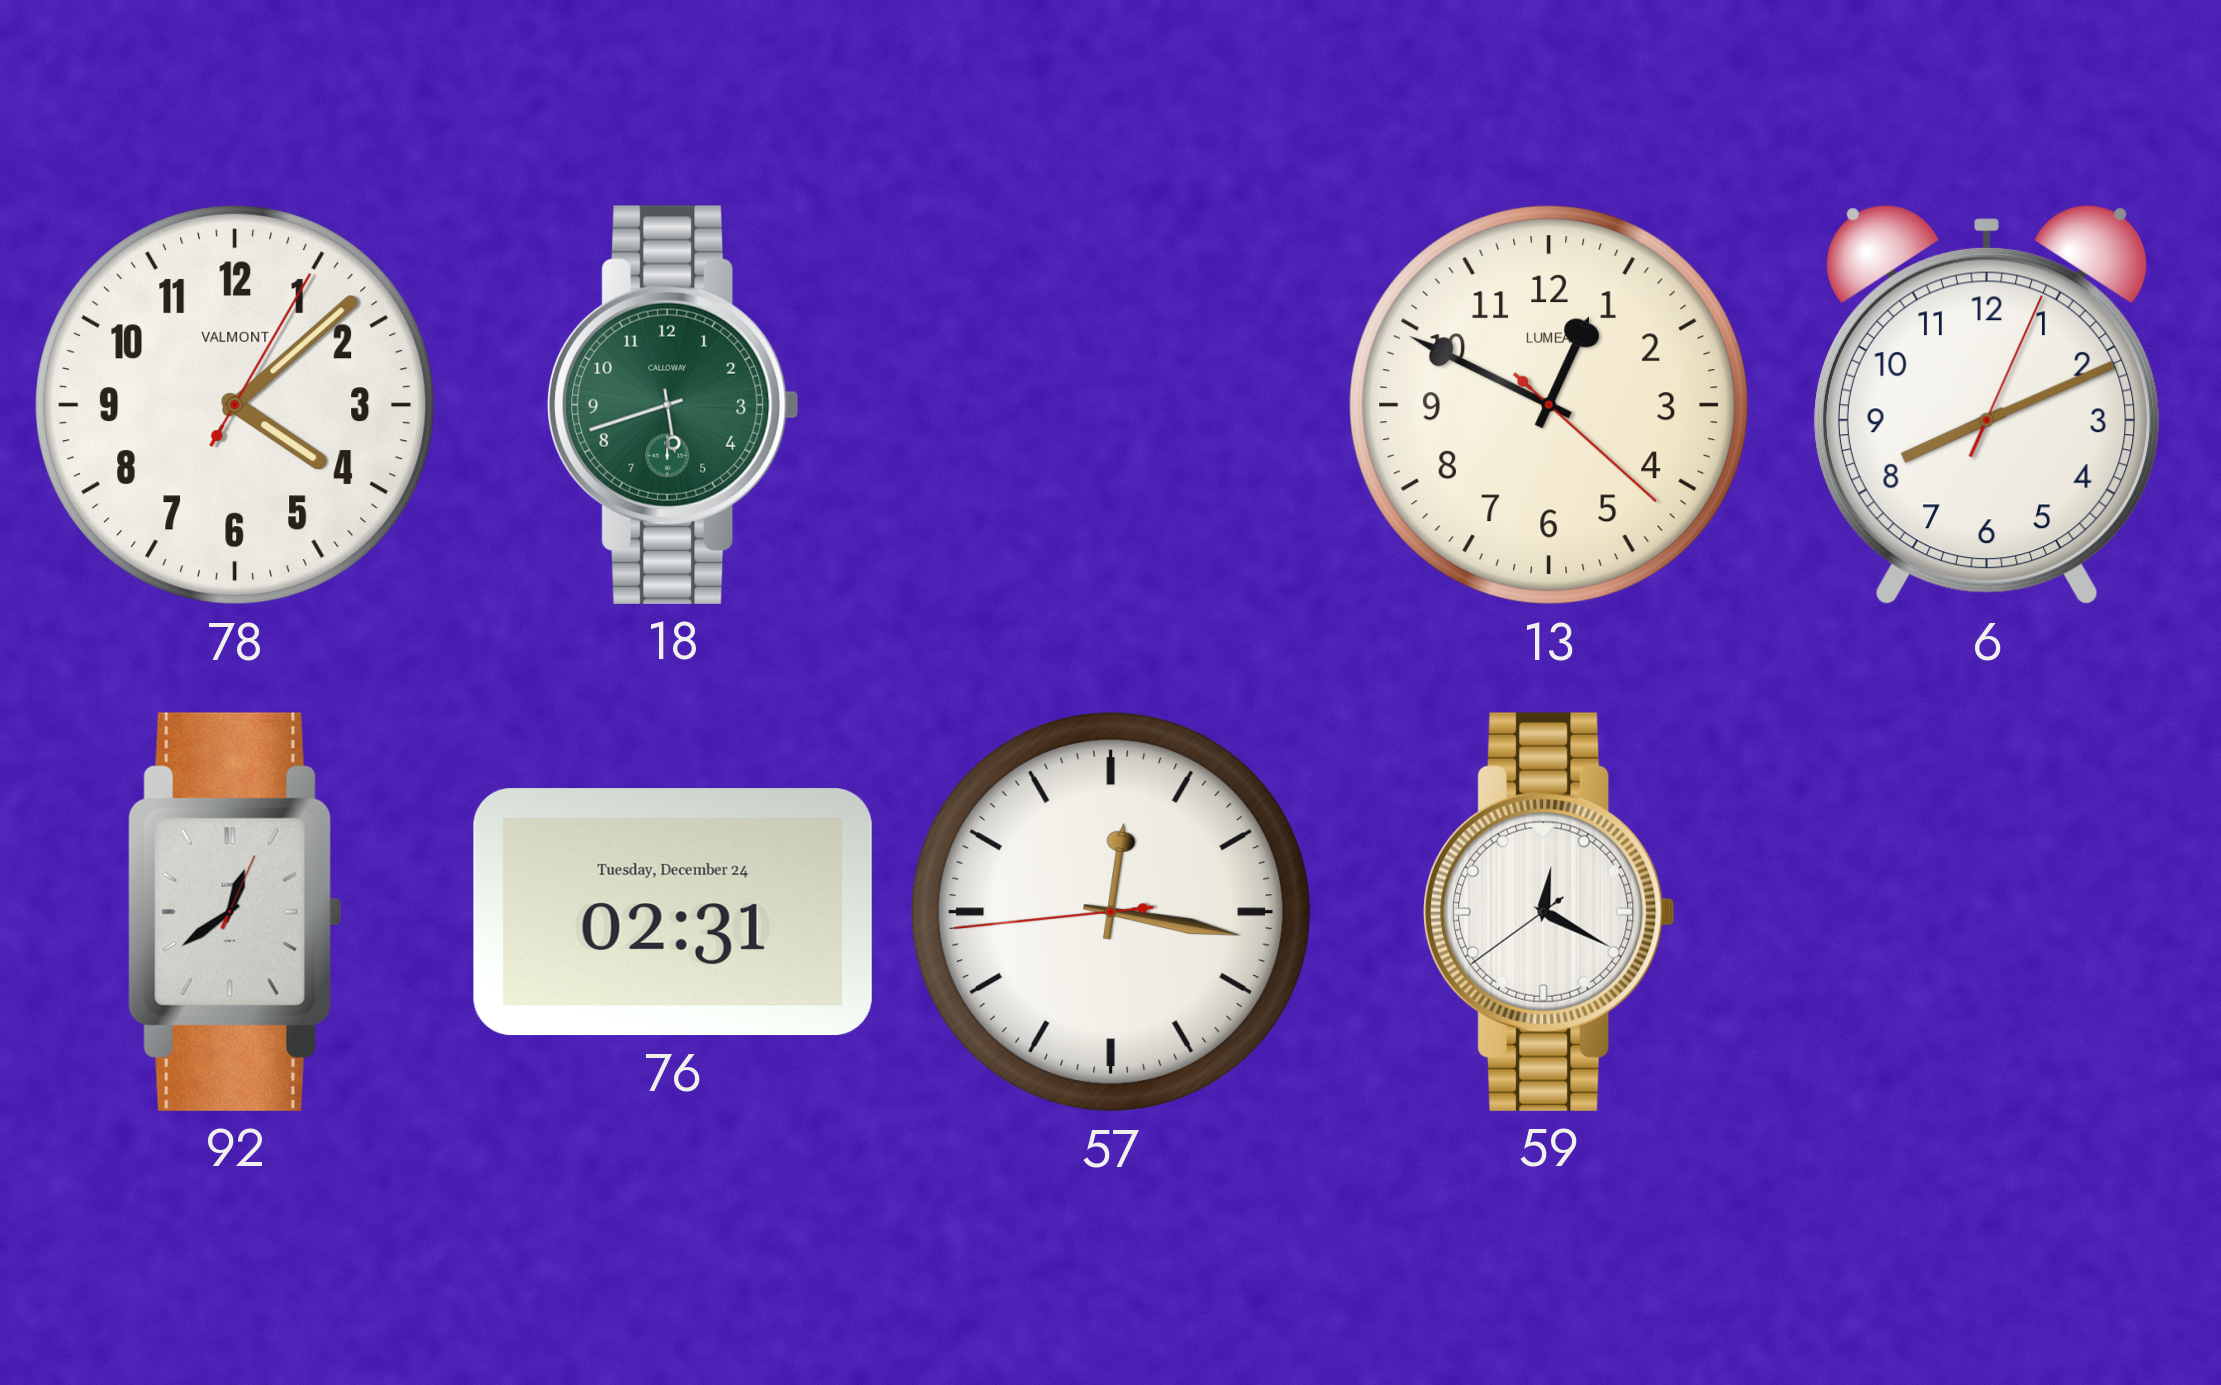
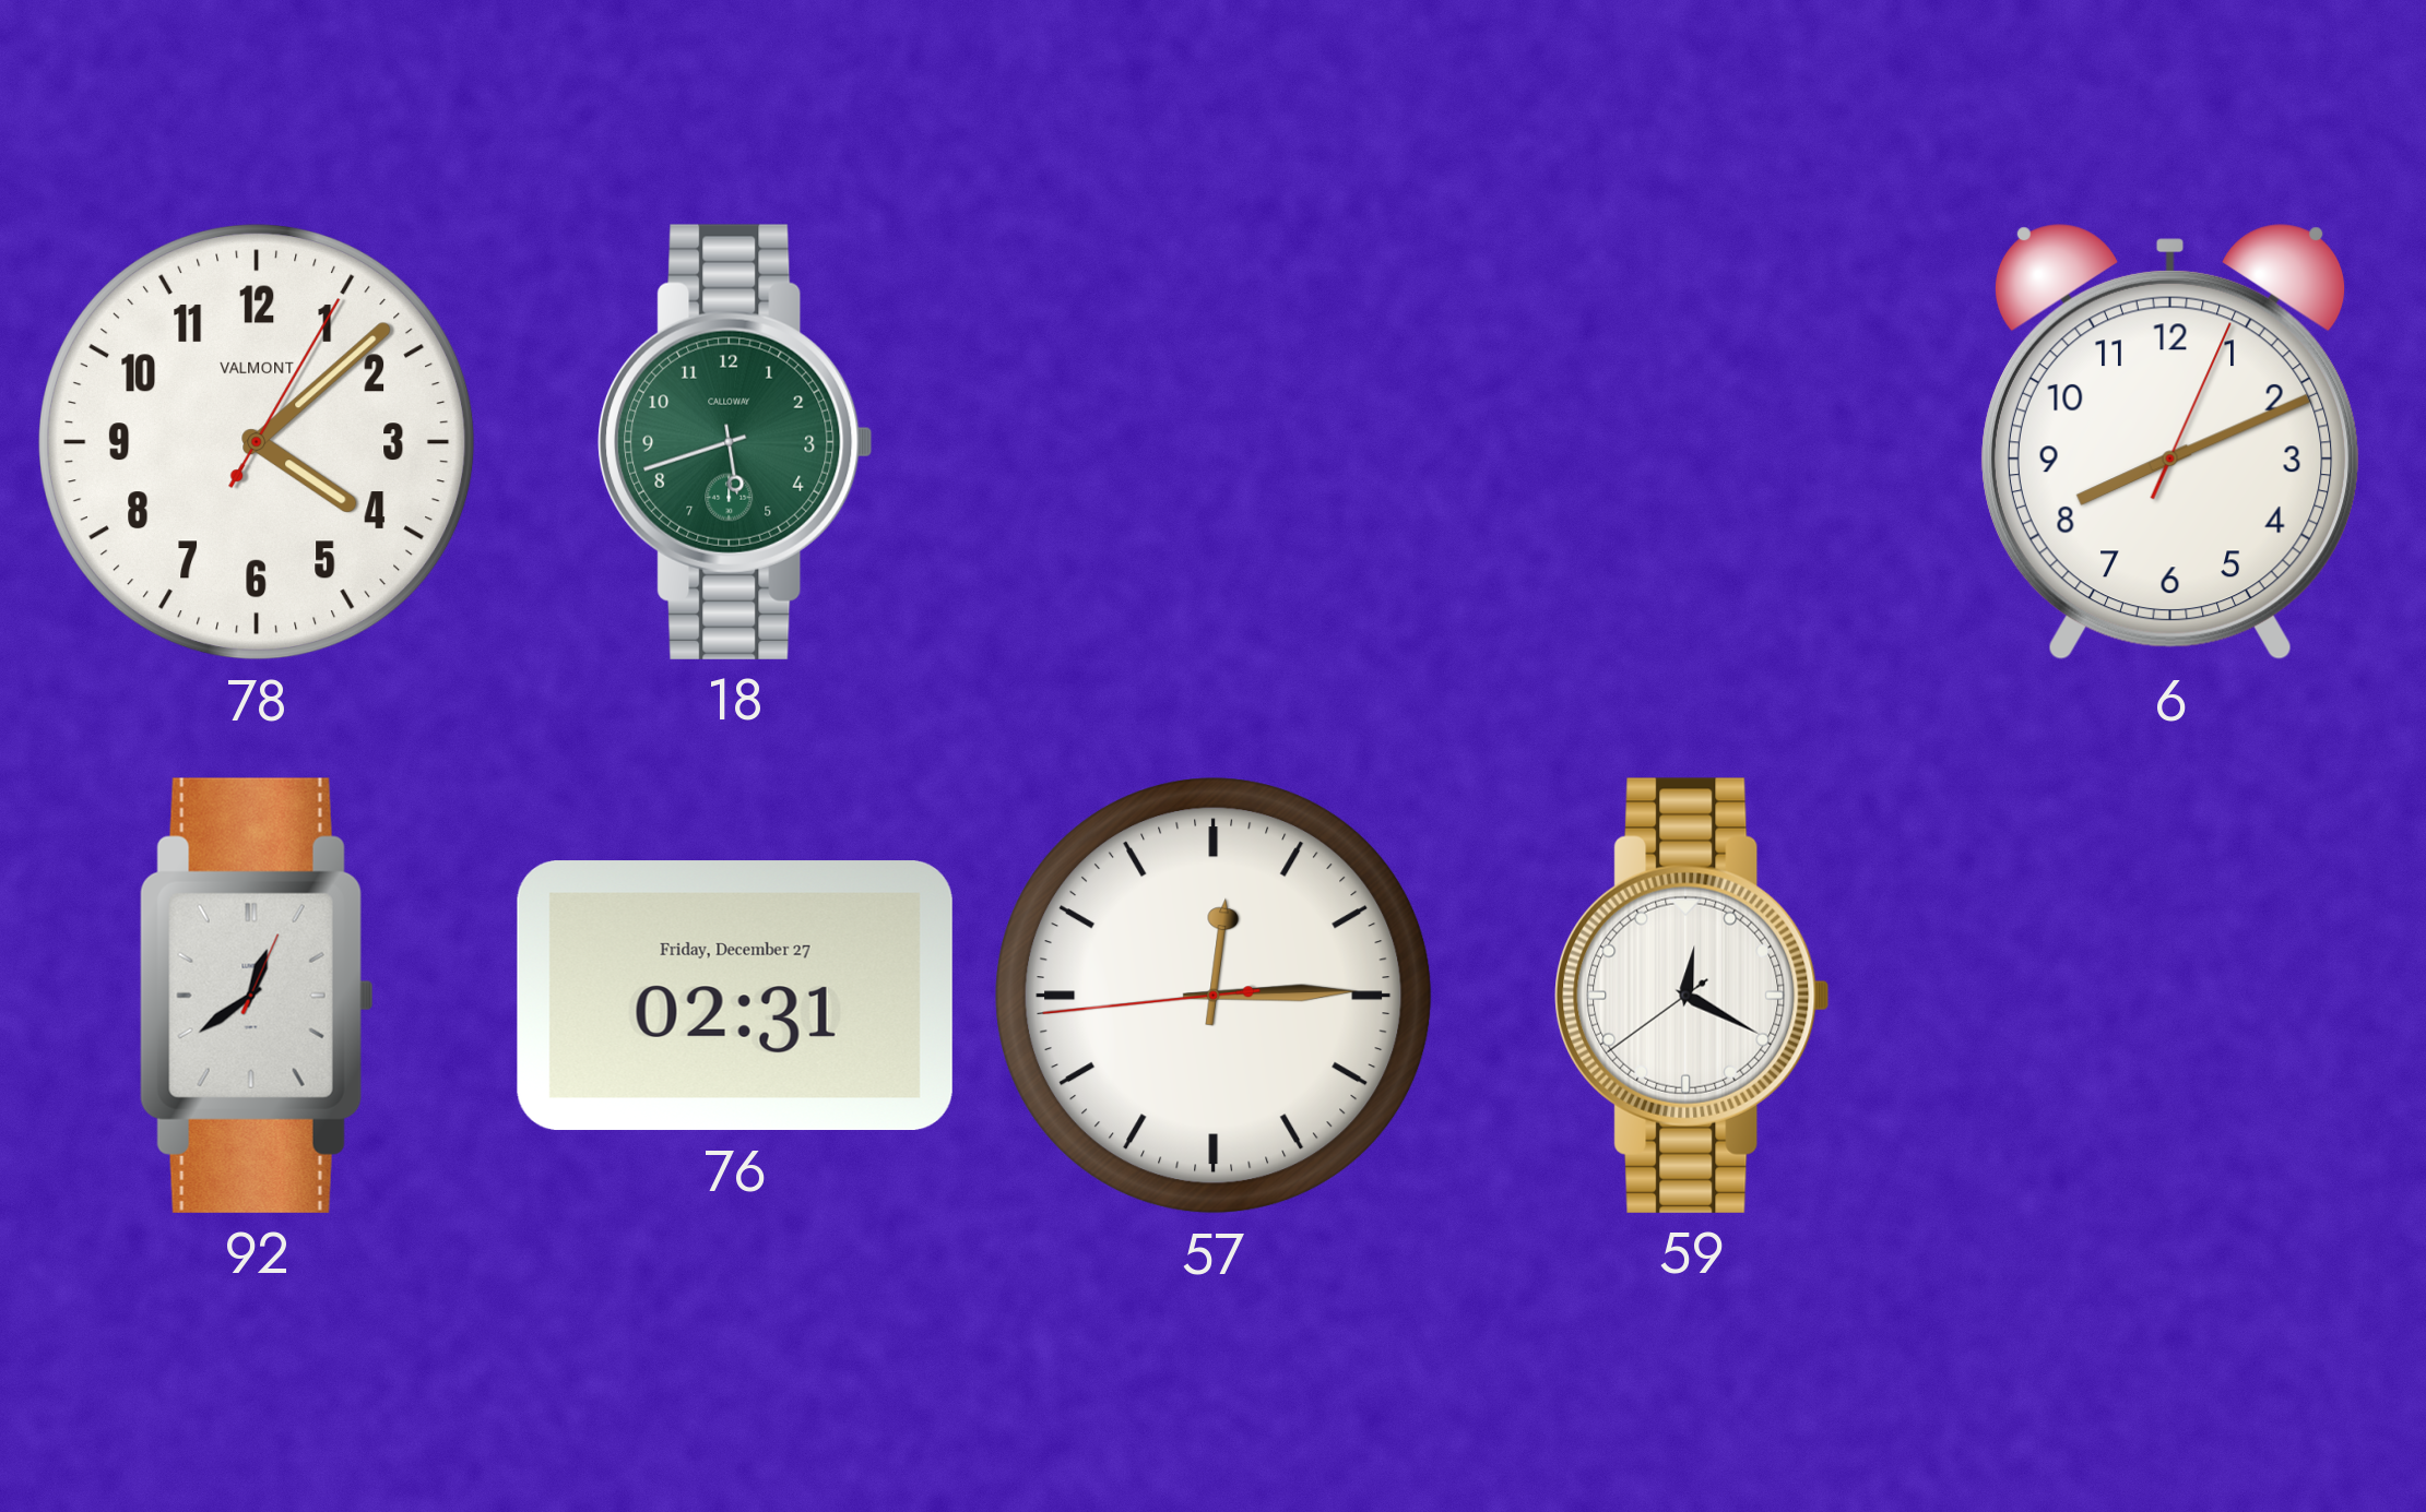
13: 12:49 -> none (1549, 405)
76 date: Tuesday, December 24 -> Friday, December 27 (735, 996)
57: 12:16 -> 12:14 (1214, 996)
